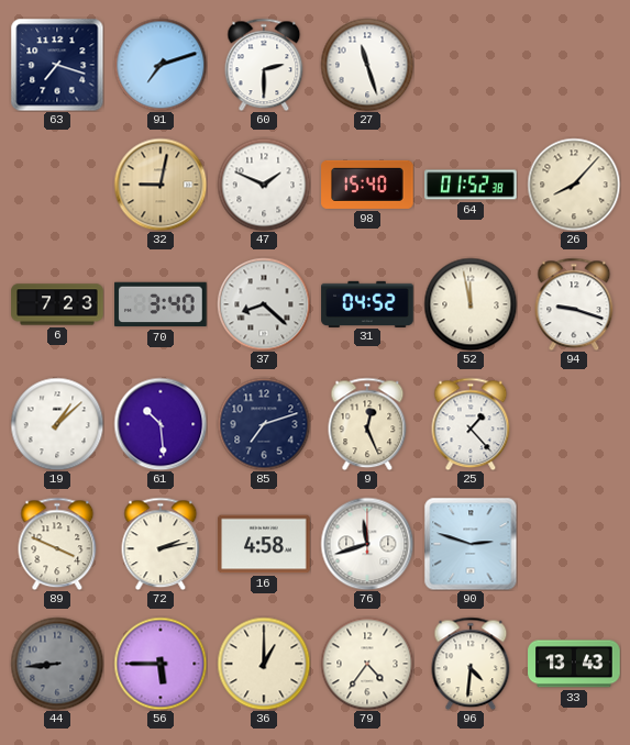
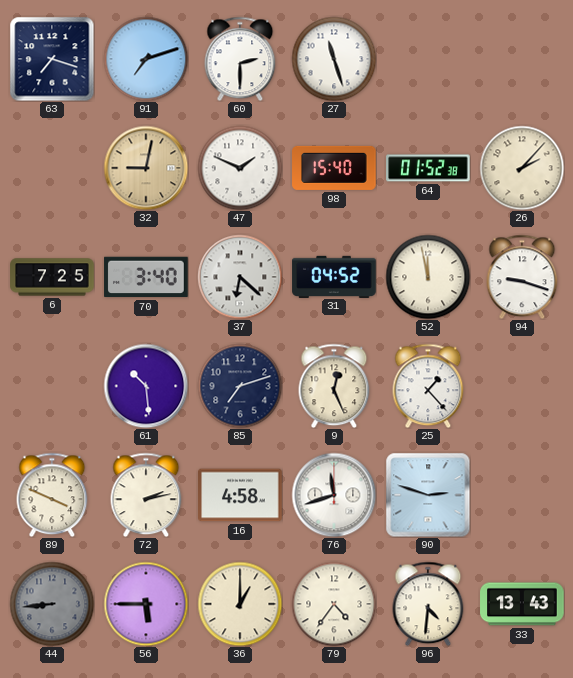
26: 8:07 -> 2:07 (522, 168)
6: 7:23 -> 7:25 (52, 277)
37: 8:22 -> 6:22 (240, 277)
19: 1:08 -> none (57, 424)
